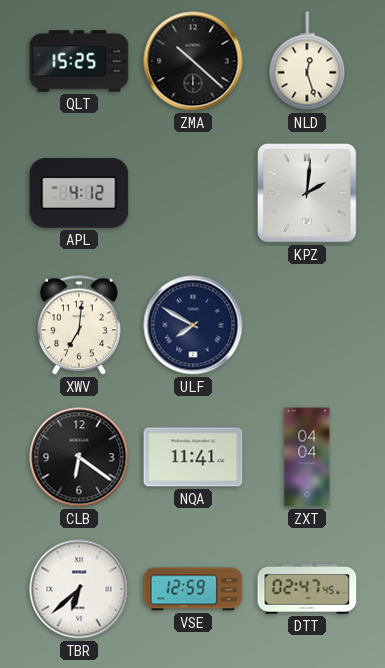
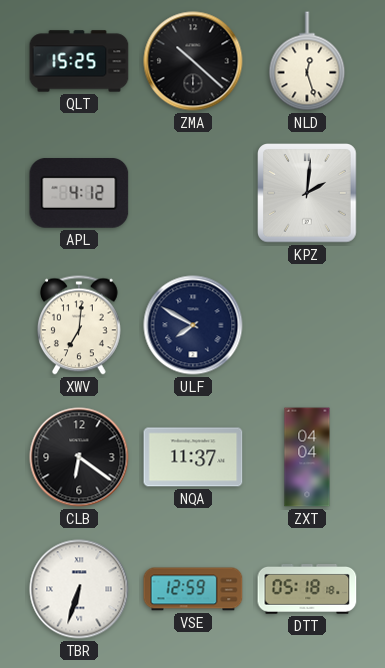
NQA: 11:41 -> 11:37 (193, 457)
TBR: 6:38 -> 6:33 (79, 589)
DTT: 02:47 -> 05:18 (307, 589)
